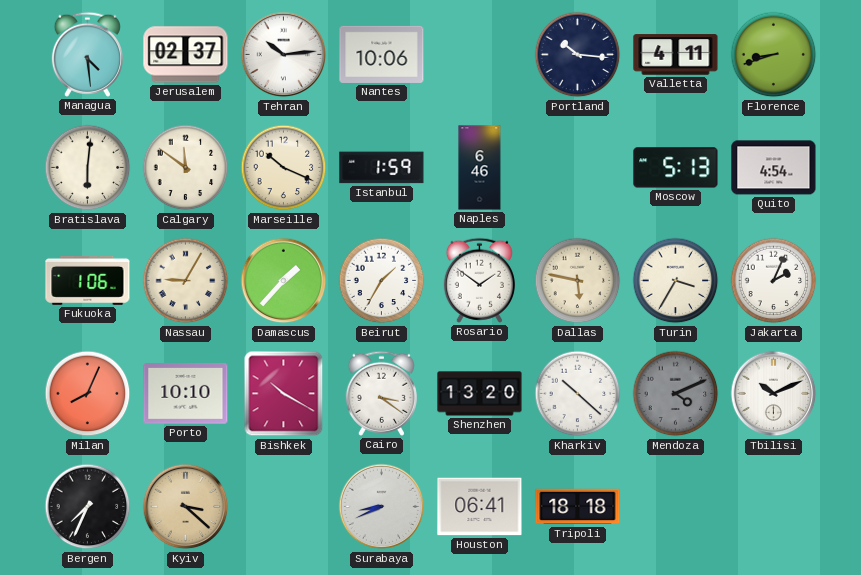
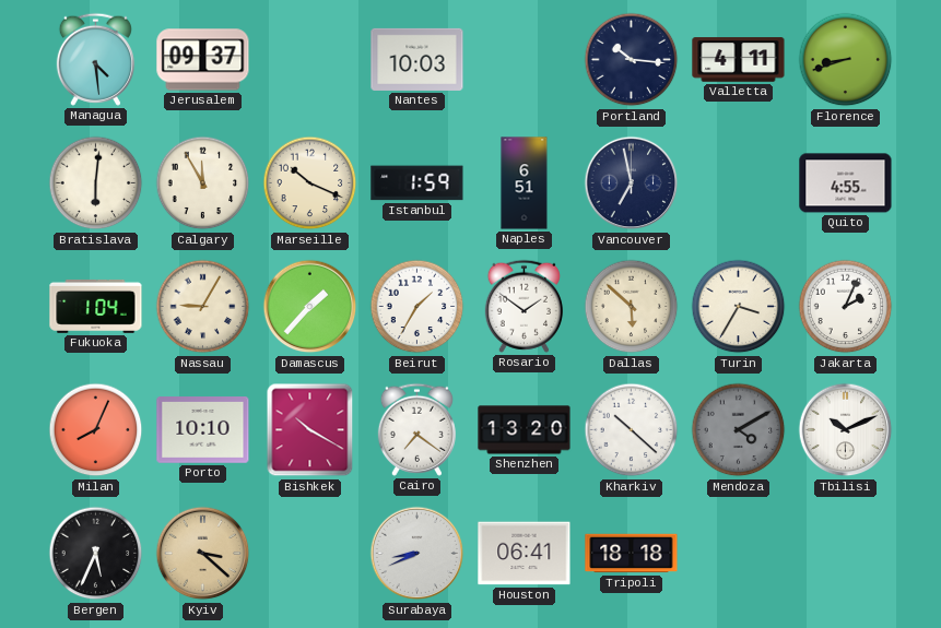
Jerusalem: 02:37 -> 09:37 (203, 60)
Tehran: 10:14 -> none (284, 55)
Nantes: 10:06 -> 10:03 (417, 59)
Calgary: 11:51 -> 11:55 (203, 183)
Naples: 6:46 -> 6:51 (525, 183)
Vancouver: none -> 6:58 (632, 183)
Moscow: 5:13 -> none (676, 168)
Quito: 4:54 -> 4:55 (846, 183)
Fukuoka: 1:06 -> 1:04 (96, 306)
Dallas: 5:47 -> 5:52 (632, 307)
Cairo: 3:21 -> 7:21 (416, 429)
Mendoza: 4:11 -> 4:10 (739, 430)
Bergen: 7:34 -> 5:34 (96, 554)
